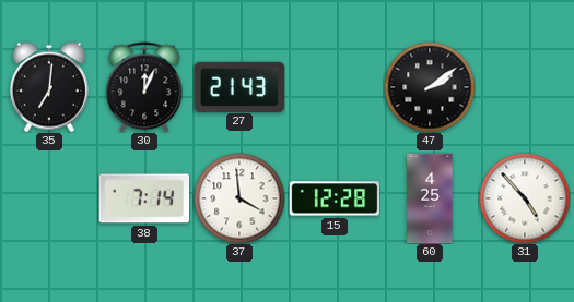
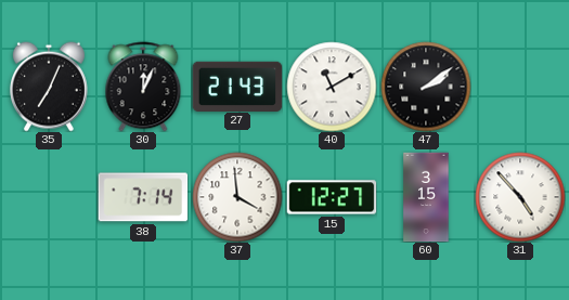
35: 7:01 -> 7:04 (49, 87)
40: none -> 11:10 (332, 87)
15: 12:28 -> 12:27 (332, 197)
60: 4:25 -> 3:15 (426, 197)
